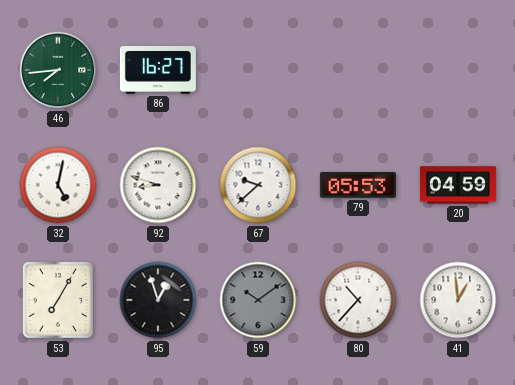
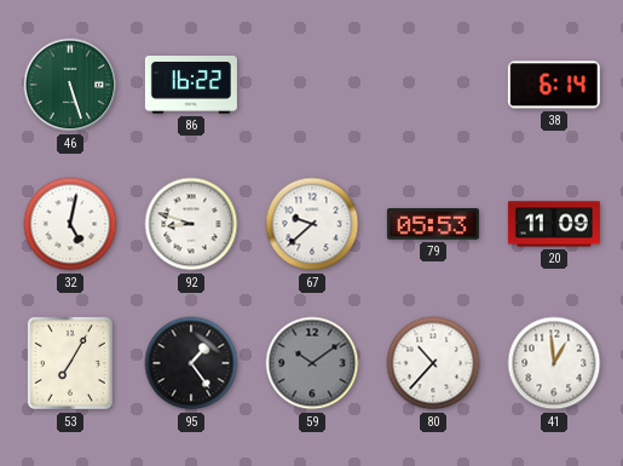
46: 7:44 -> 5:27 (70, 85)
86: 16:27 -> 16:22 (191, 86)
38: none -> 6:14 (554, 85)
20: 04:59 -> 11:09 (554, 224)
95: 12:57 -> 1:24 (191, 363)
